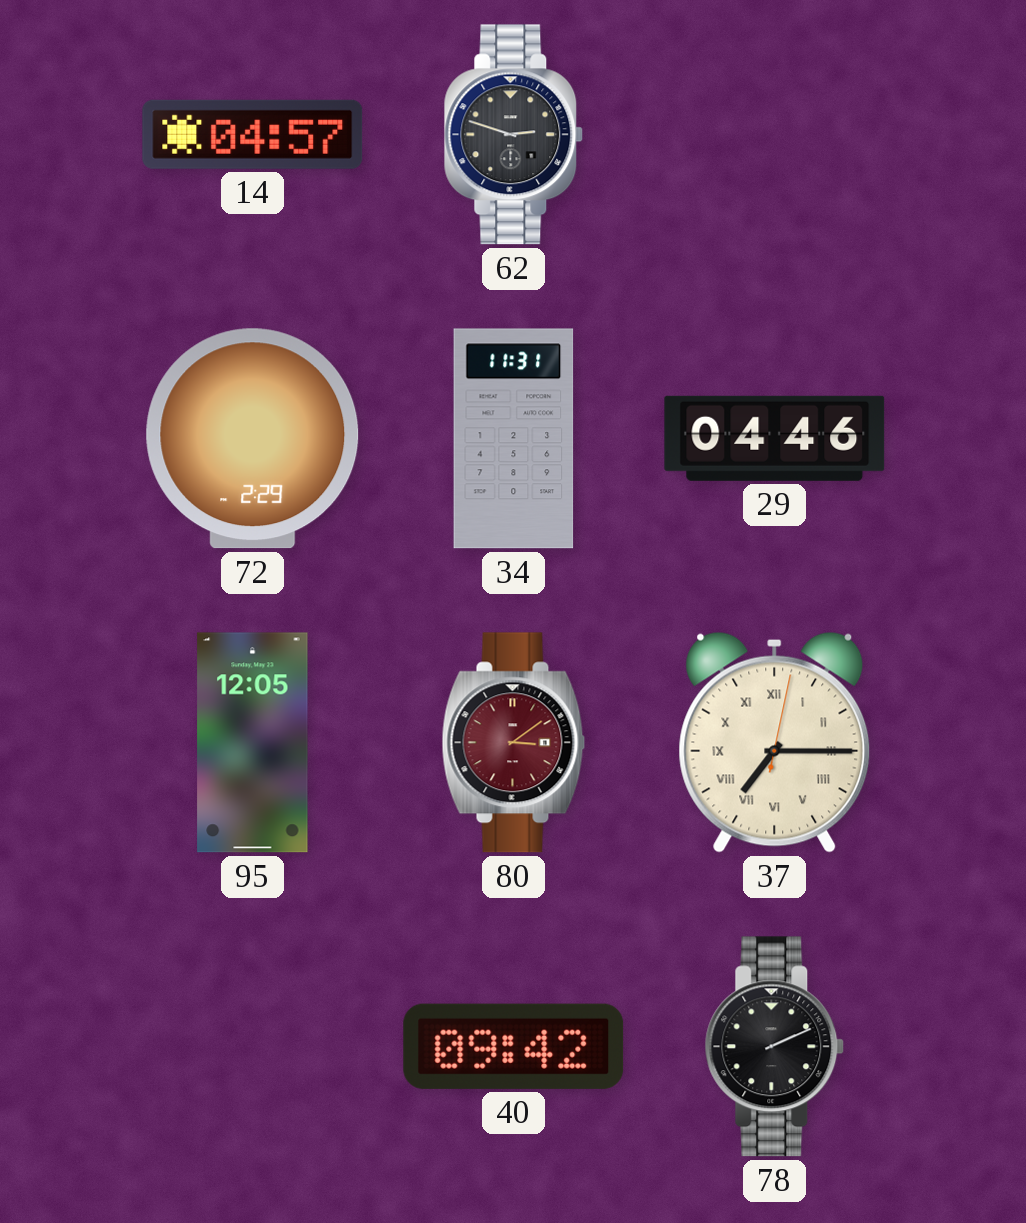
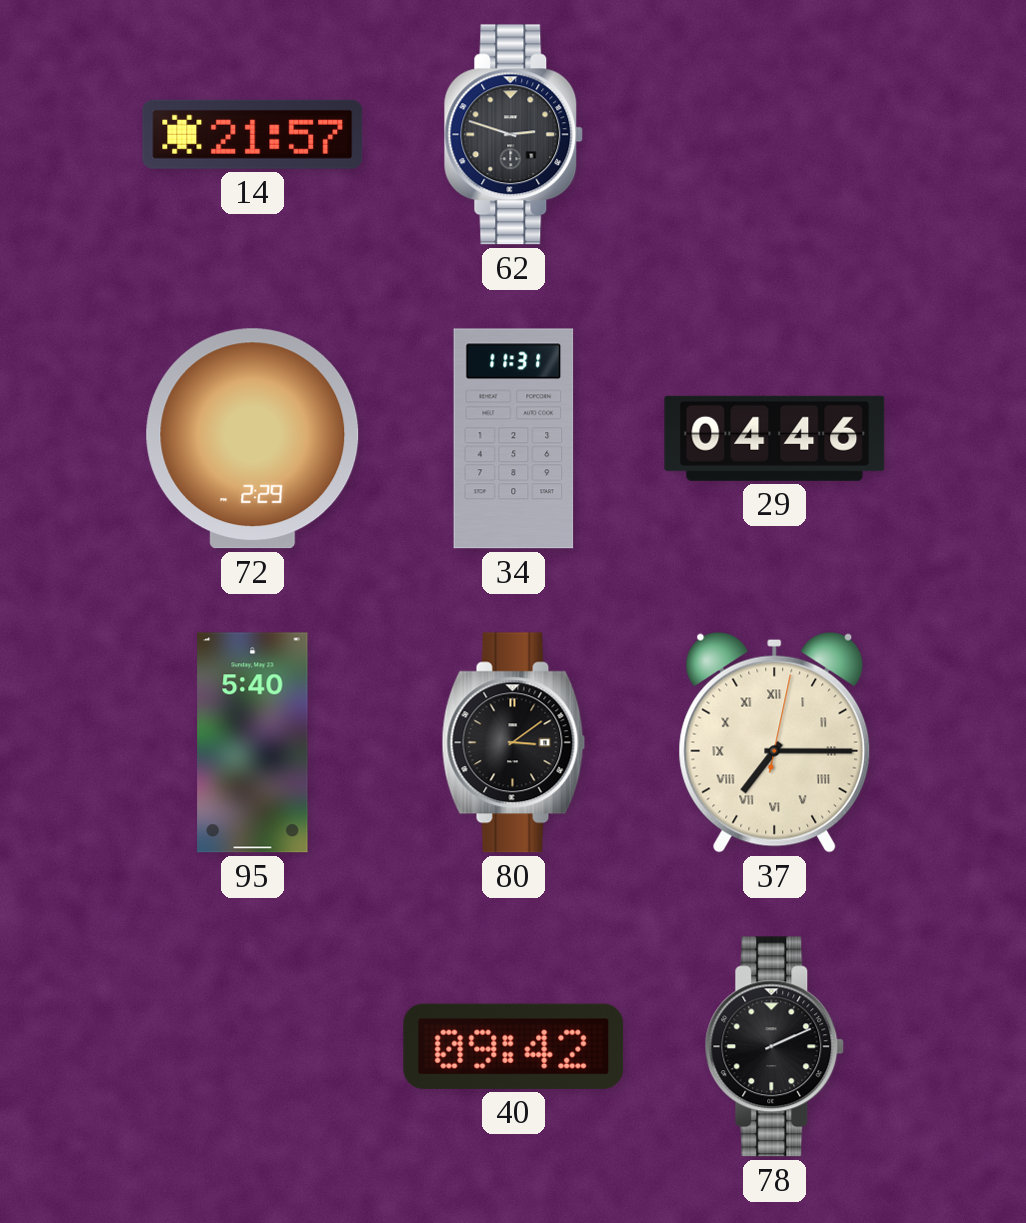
14: 04:57 -> 21:57 (253, 134)
95: 12:05 -> 5:40 (253, 743)
80 dial: burgundy -> black (514, 743)
